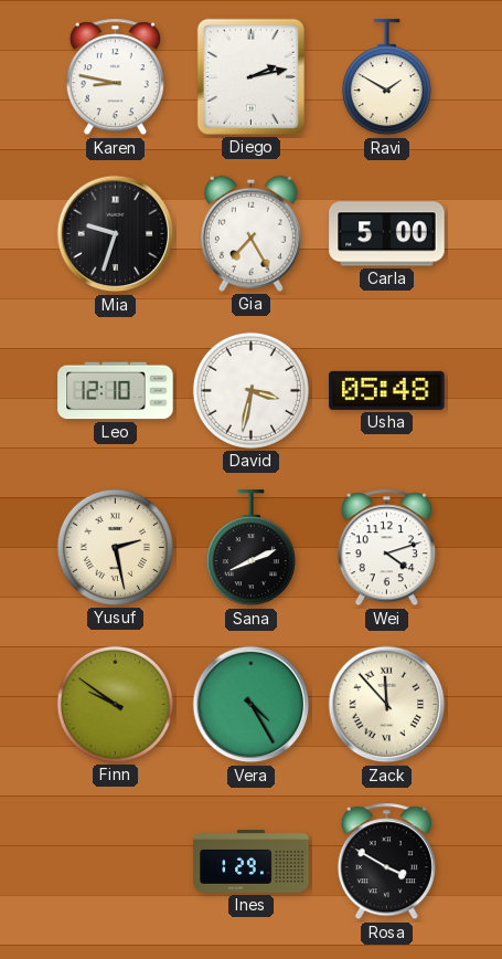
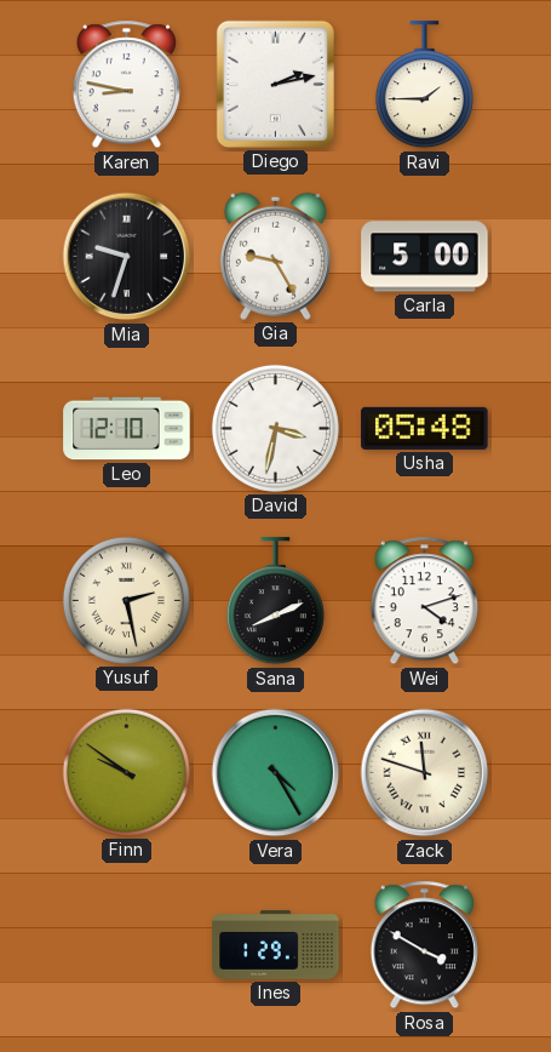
Ravi: 1:50 -> 1:45 (424, 85)
Gia: 7:25 -> 9:25 (275, 256)
Zack: 11:53 -> 11:48 (425, 773)
